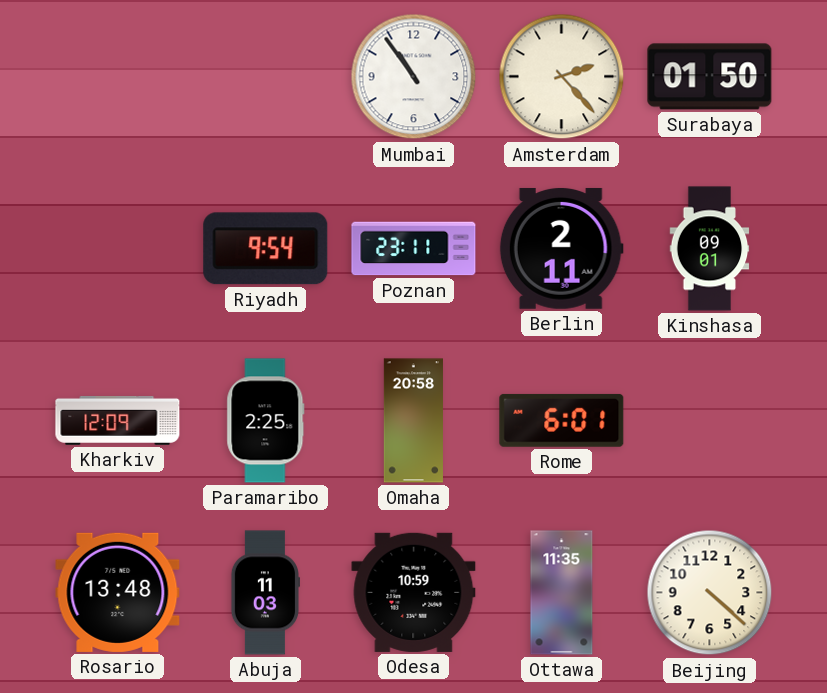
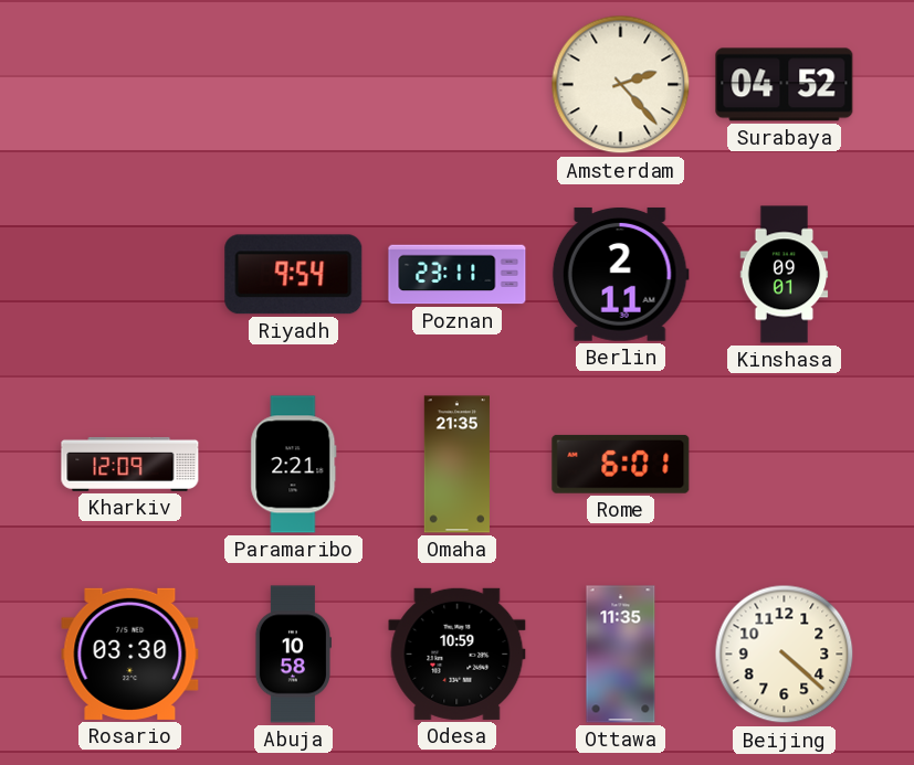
Mumbai: 10:54 -> none (414, 77)
Surabaya: 01:50 -> 04:52 (785, 85)
Paramaribo: 2:25 -> 2:21 (294, 465)
Omaha: 20:58 -> 21:35 (456, 465)
Rosario: 13:48 -> 03:30 (130, 654)
Abuja: 11:03 -> 10:58 (293, 655)
